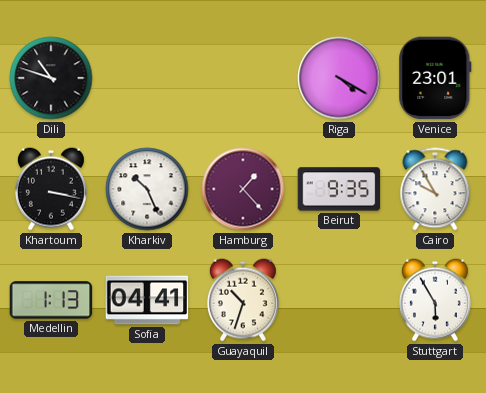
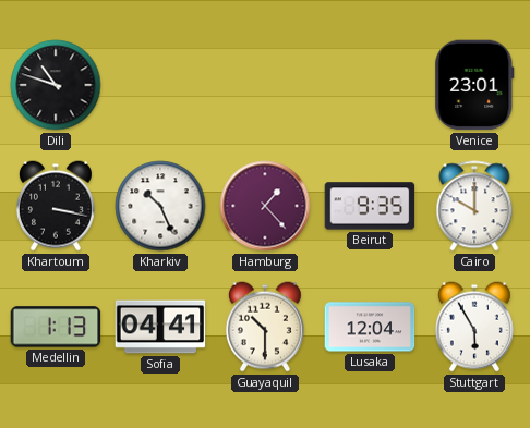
Riga: 4:20 -> none (339, 78)
Cairo: 9:55 -> 10:00 (474, 206)
Guayaquil: 10:33 -> 10:30 (265, 327)
Lusaka: none -> 12:04 (370, 327)
